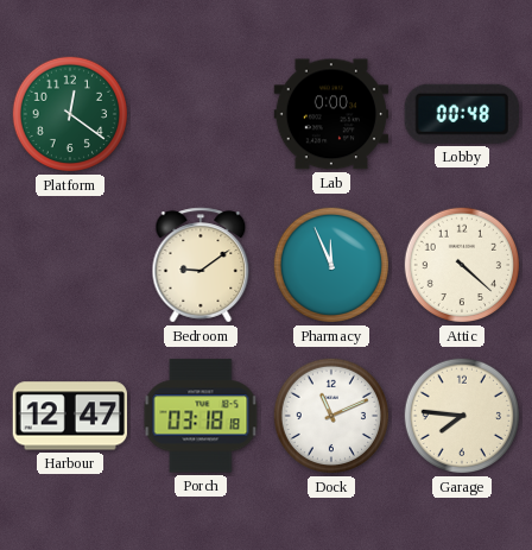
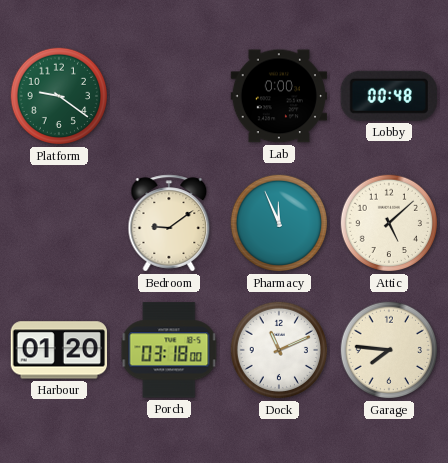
Platform: 12:21 -> 9:21 (59, 96)
Attic: 4:22 -> 5:08 (389, 223)
Harbour: 12:47 -> 01:20 (58, 350)
Porch: 03:18:18 -> 03:18:00 (169, 350)
